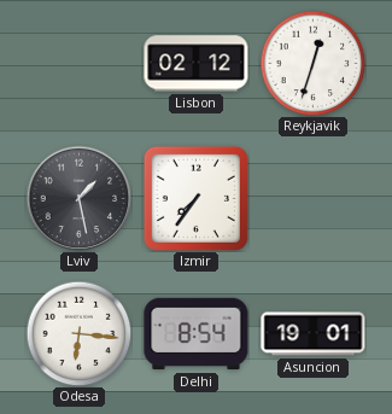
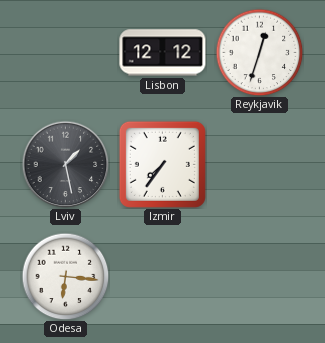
Lisbon: 02:12 -> 12:12 (163, 53)
Delhi: 8:54 -> none (197, 334)
Asuncion: 19:01 -> none (314, 334)
